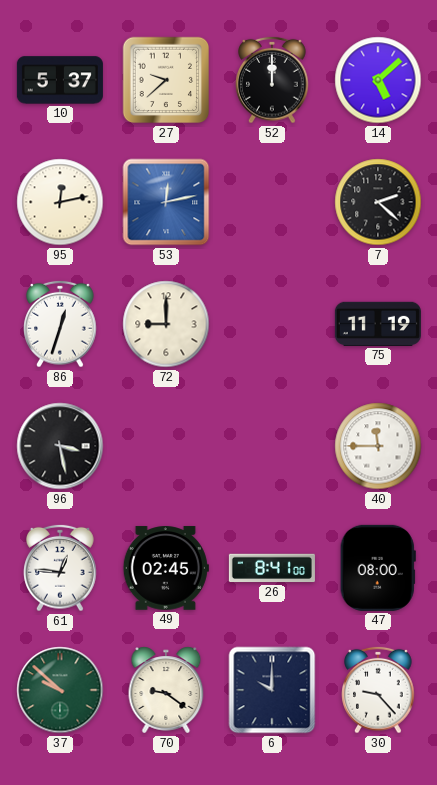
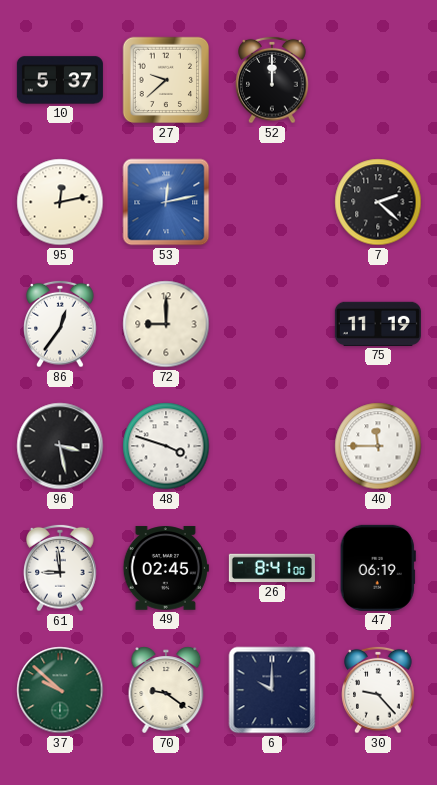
14: 5:08 -> none (378, 80)
86: 12:33 -> 12:36 (60, 324)
48: none -> 3:48 (166, 446)
61: 12:46 -> 8:59 (60, 568)
47: 08:00 -> 06:19 (378, 568)
